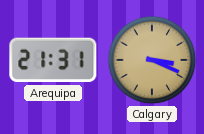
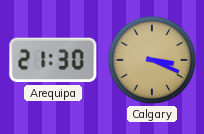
Arequipa: 21:31 -> 21:30 (53, 60)
